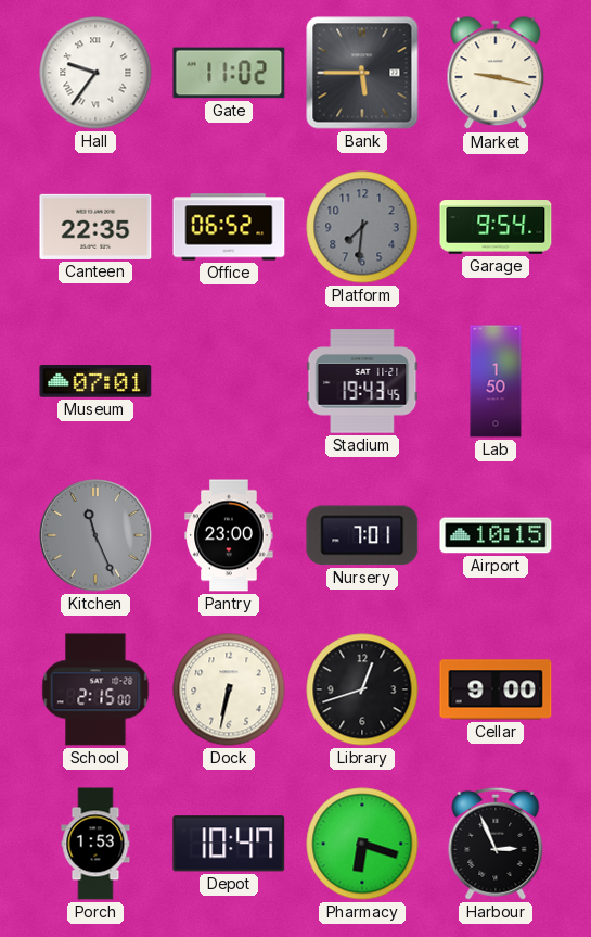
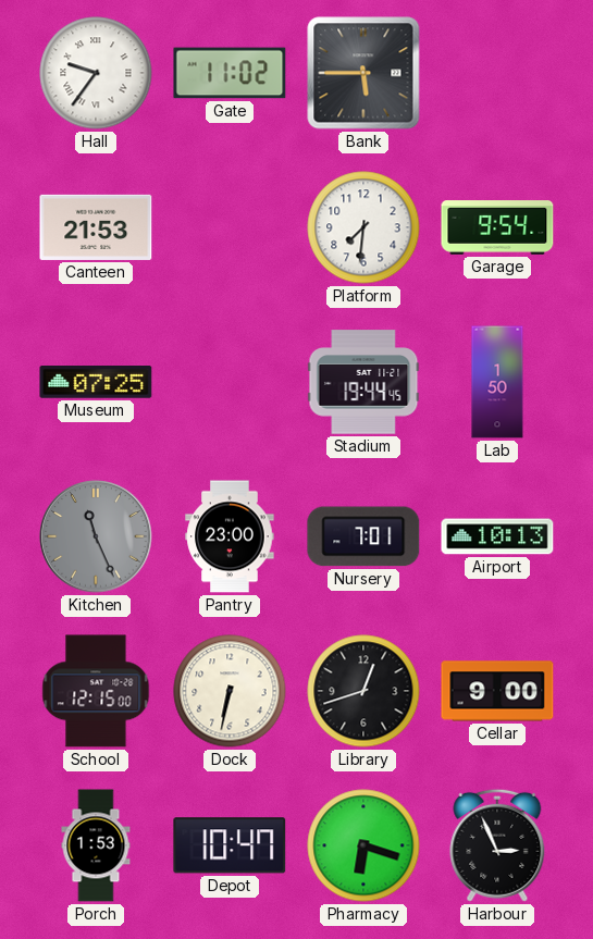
Market: 9:17 -> none (496, 74)
Canteen: 22:35 -> 21:53 (96, 227)
Office: 06:52 -> none (229, 227)
Platform dial: grey -> white (363, 227)
Museum: 07:01 -> 07:25 (96, 382)
Stadium: 19:43 -> 19:44 (363, 382)
Airport: 10:15 -> 10:13 (497, 536)
School: 2:15 -> 12:15 (96, 691)
